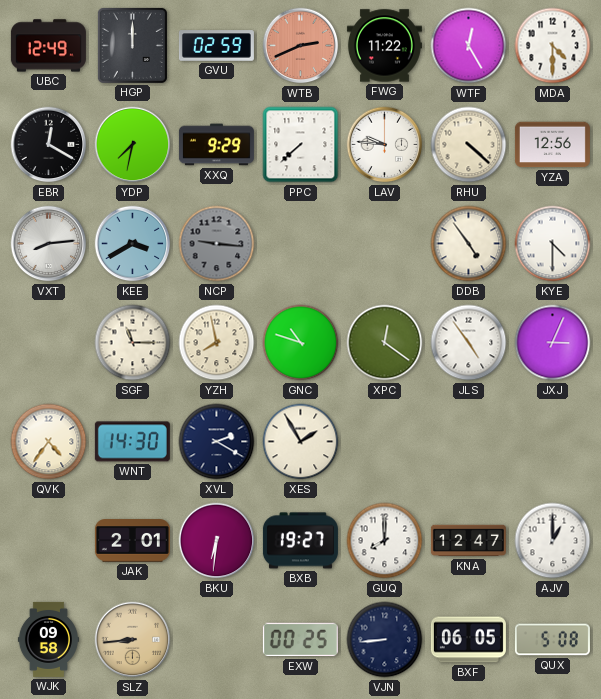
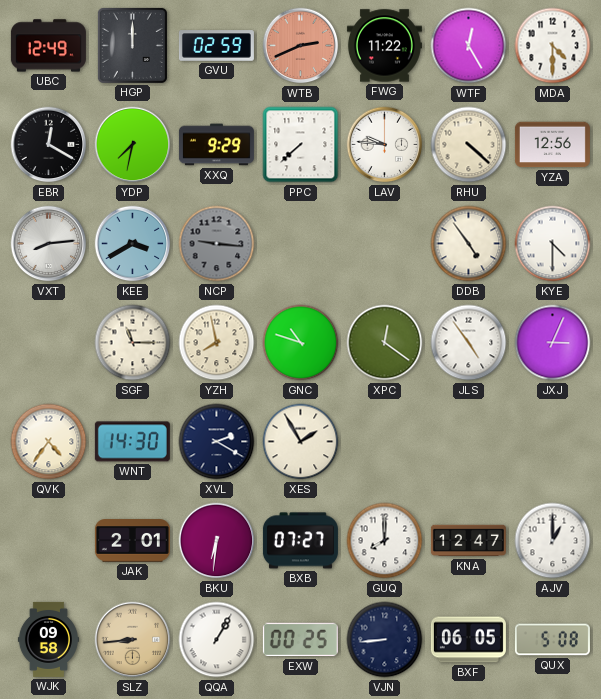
BXB: 19:27 -> 07:27 (300, 541)
QQA: none -> 1:05 (217, 640)
